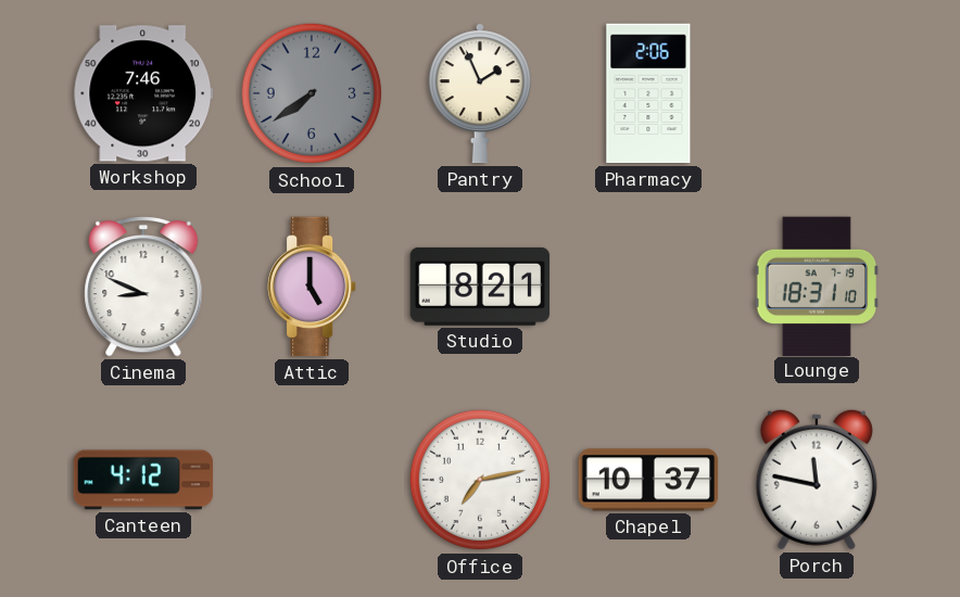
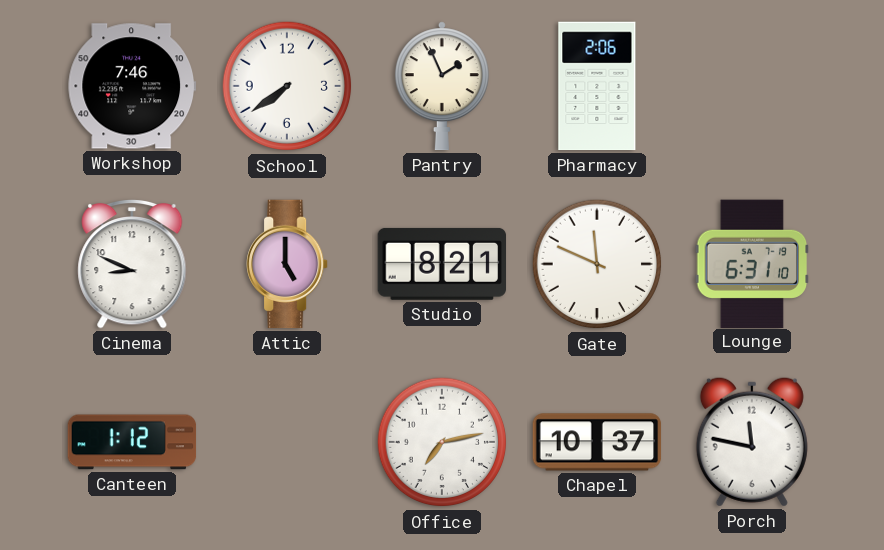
School dial: grey -> white (287, 86)
Gate: none -> 11:49 (597, 264)
Lounge: 18:31 -> 6:31 (752, 263)
Canteen: 4:12 -> 1:12 (132, 442)
